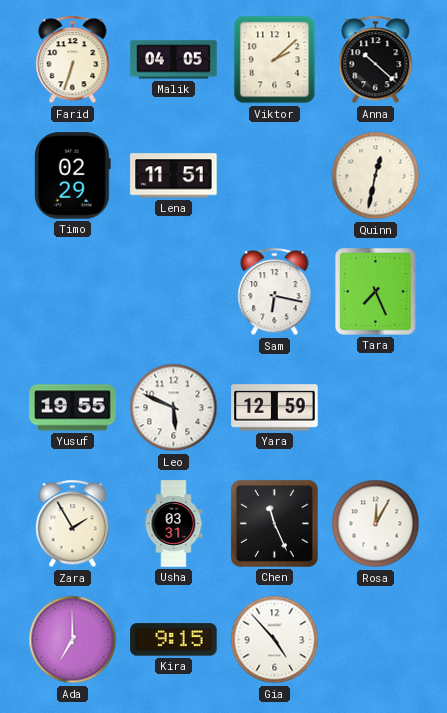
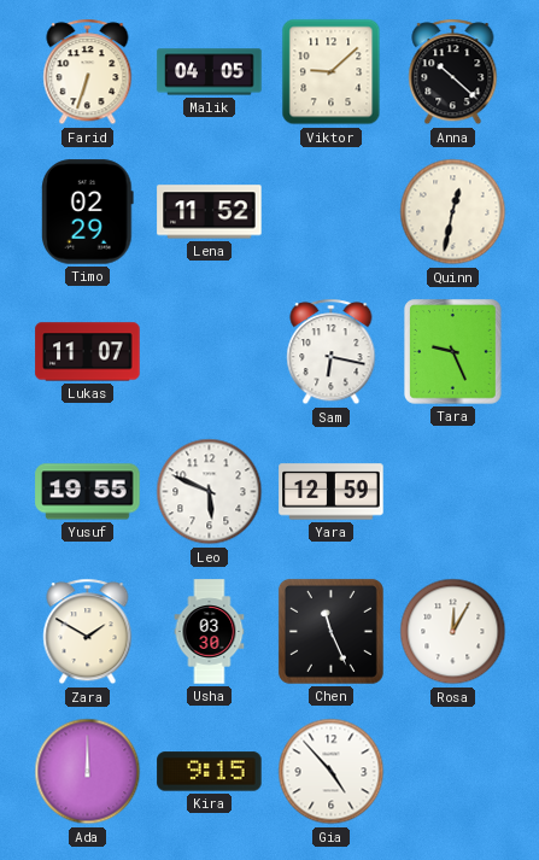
Viktor: 2:08 -> 9:08 (332, 72)
Lena: 11:51 -> 11:52 (210, 212)
Lukas: none -> 11:07 (88, 352)
Tara: 7:26 -> 9:26 (453, 352)
Zara: 1:55 -> 1:50 (88, 632)
Usha: 03:31 -> 03:30 (210, 632)
Ada: 7:00 -> 12:00 (88, 772)
